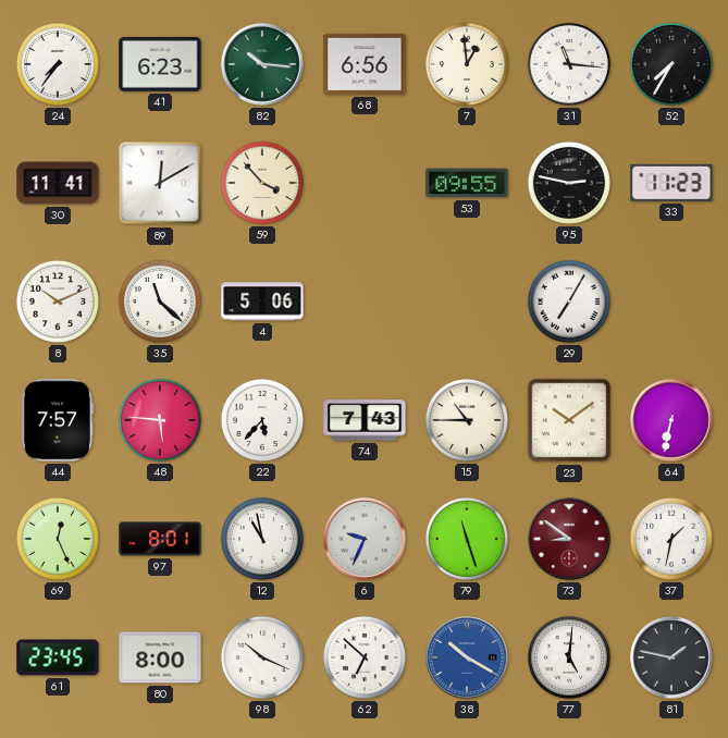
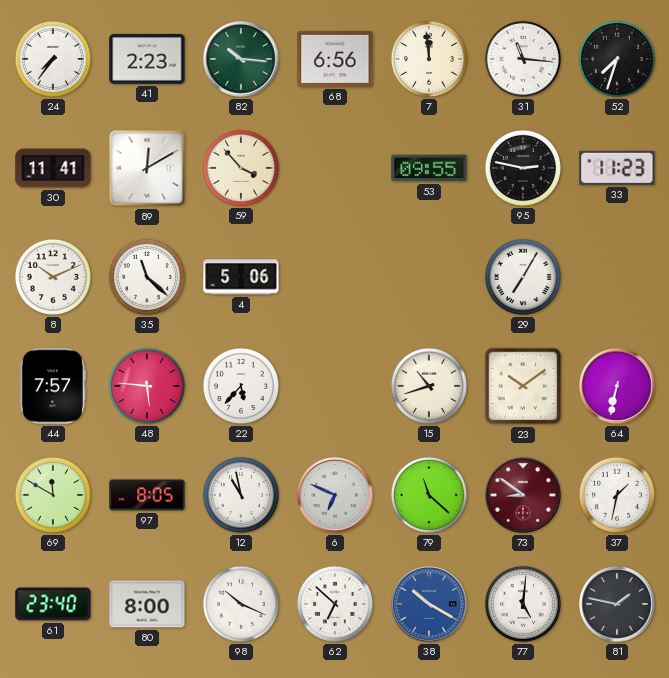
41: 6:23 -> 2:23 (147, 59)
7: 12:59 -> 11:59 (429, 59)
52: 7:35 -> 7:33 (617, 59)
74: 7:43 -> none (365, 420)
15: 10:45 -> 10:42 (429, 386)
69: 12:26 -> 11:50 (53, 495)
97: 8:01 -> 8:05 (147, 495)
6: 9:34 -> 6:49 (335, 495)
79: 11:27 -> 11:22 (429, 495)
61: 23:45 -> 23:40 (53, 604)
